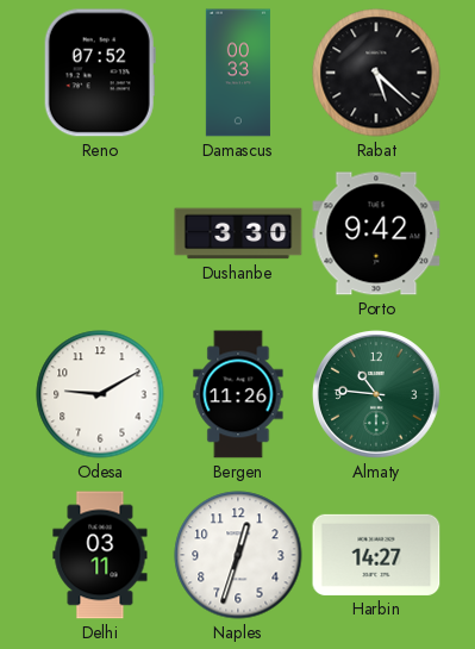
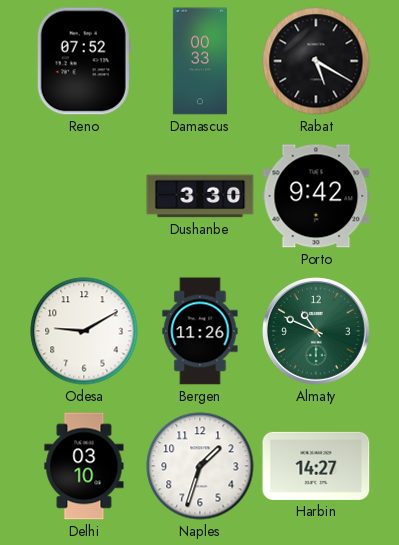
Rabat: 5:22 -> 5:20 (316, 61)
Almaty: 10:46 -> 10:49 (317, 332)
Delhi: 03:11 -> 03:10 (84, 466)
Naples: 12:33 -> 1:33 (200, 466)
